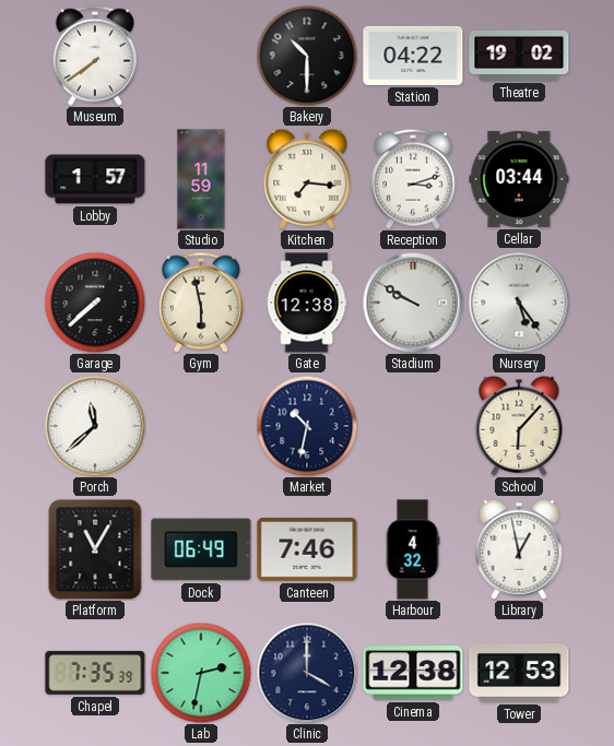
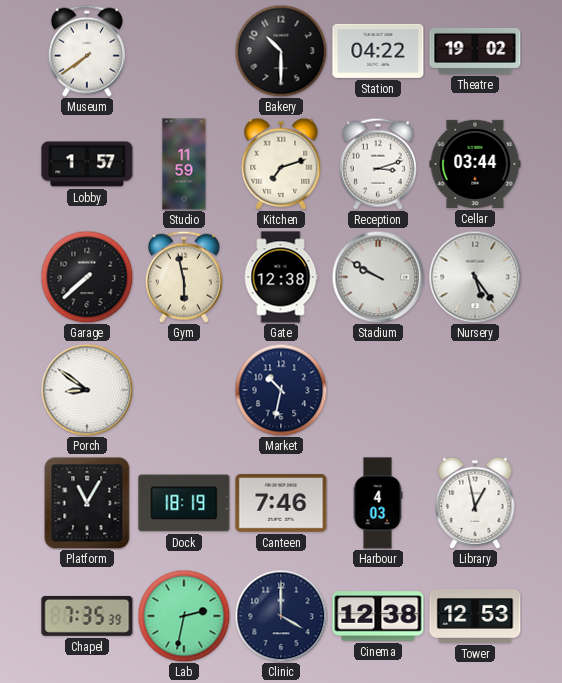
Kitchen: 7:16 -> 7:12 (281, 164)
Porch: 11:38 -> 8:51 (87, 390)
School: 6:07 -> none (519, 426)
Dock: 06:49 -> 18:19 (184, 503)
Harbour: 4:32 -> 4:03 (378, 503)
